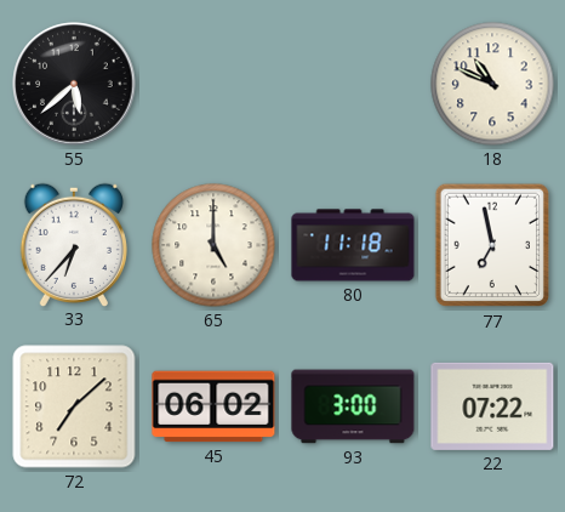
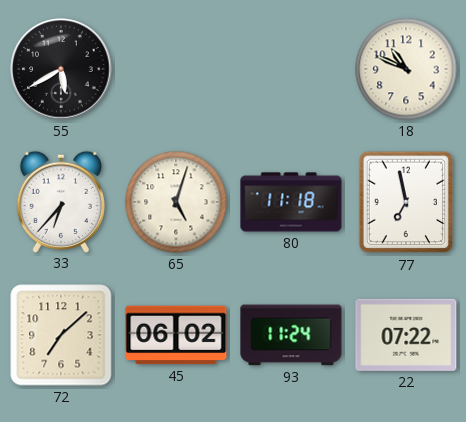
55: 5:38 -> 5:40 (61, 69)
65: 5:00 -> 5:03 (176, 202)
93: 3:00 -> 11:24 (291, 335)
